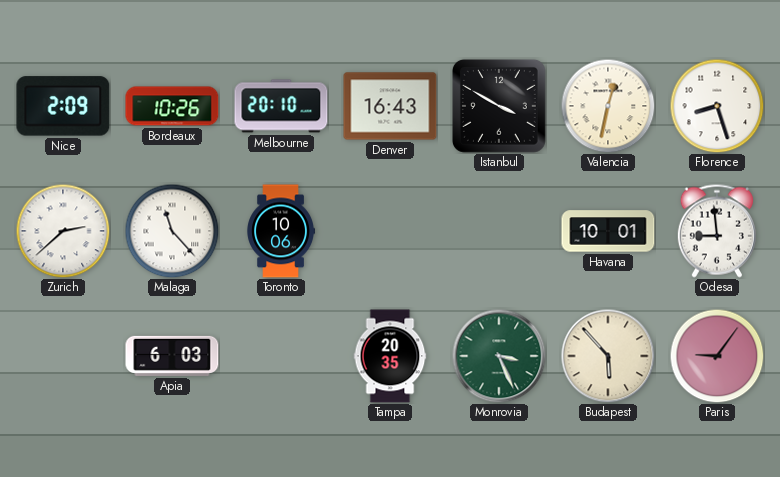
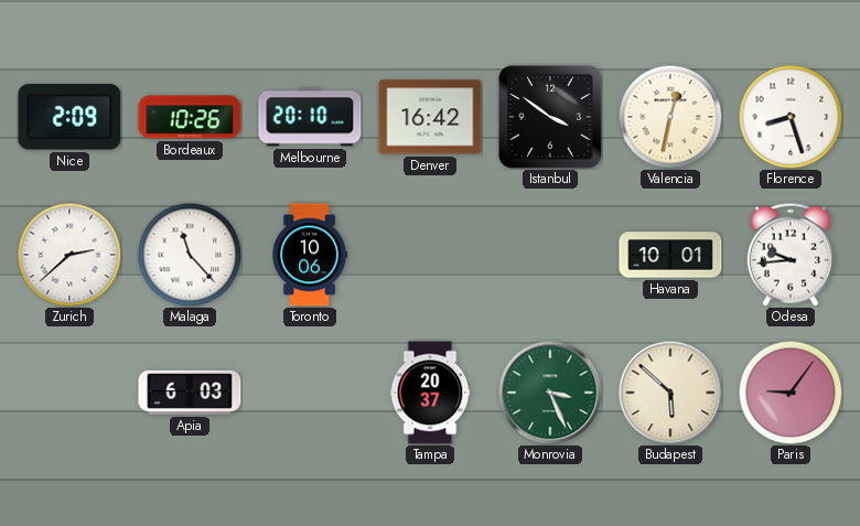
Denver: 16:43 -> 16:42 (430, 117)
Istanbul: 3:50 -> 3:51 (550, 117)
Odesa: 8:59 -> 9:44 (791, 255)
Tampa: 20:35 -> 20:37 (430, 393)
Budapest: 5:53 -> 5:52 (670, 393)
